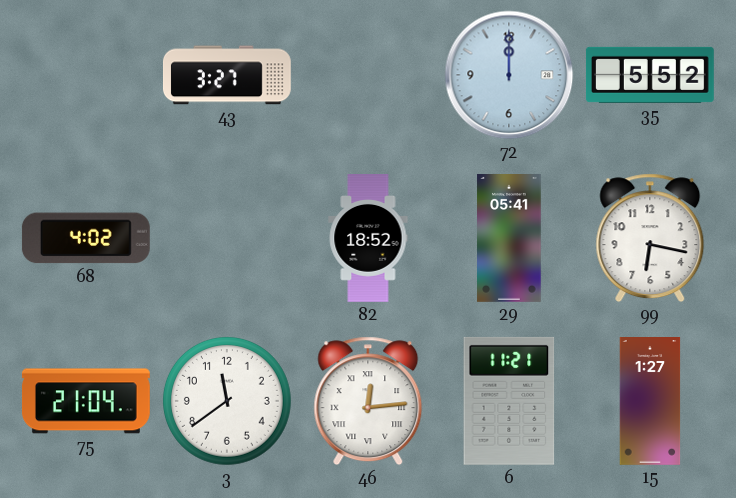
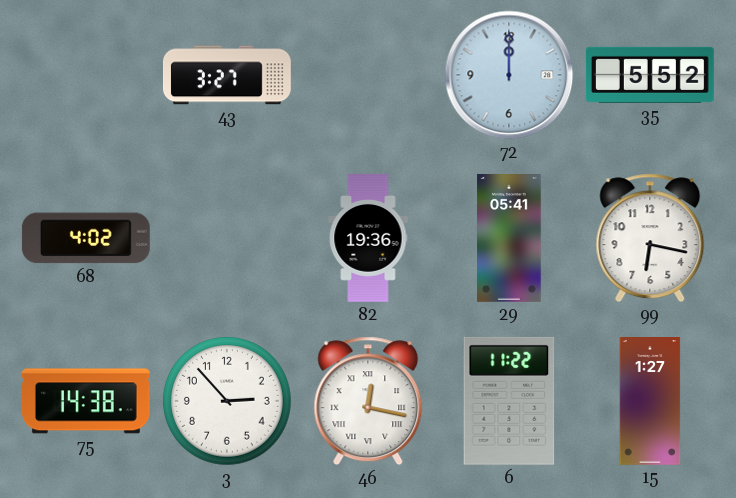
82: 18:52 -> 19:36 (368, 239)
75: 21:04 -> 14:38 (86, 401)
3: 11:39 -> 2:53 (227, 401)
46: 12:14 -> 12:17 (368, 401)
6: 11:21 -> 11:22 (509, 401)
